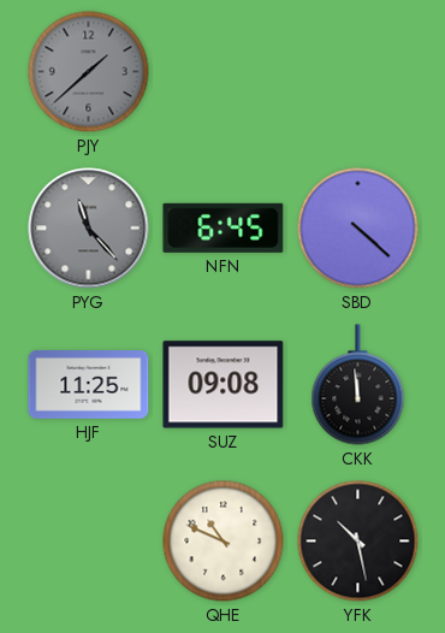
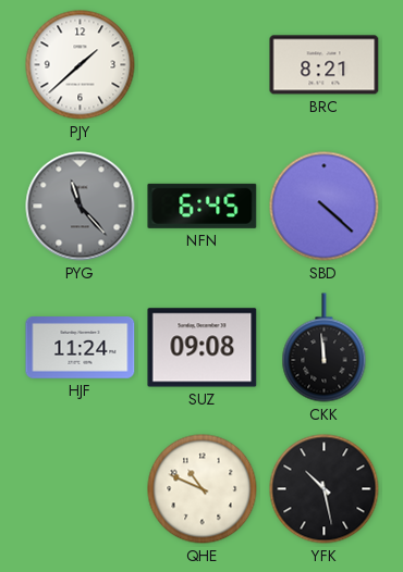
PJY dial: grey -> white (81, 65)
BRC: none -> 8:21 (325, 65)
HJF: 11:25 -> 11:24 (81, 348)
